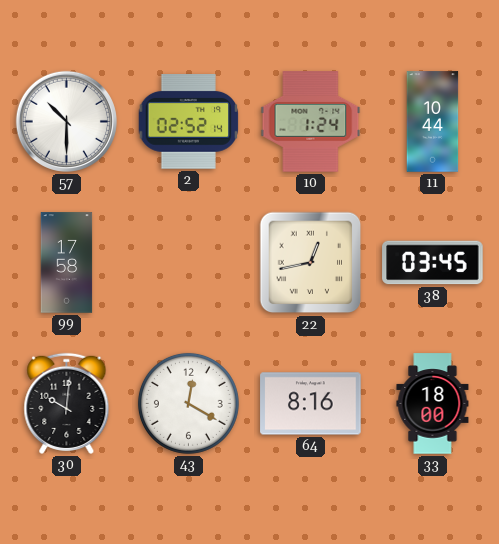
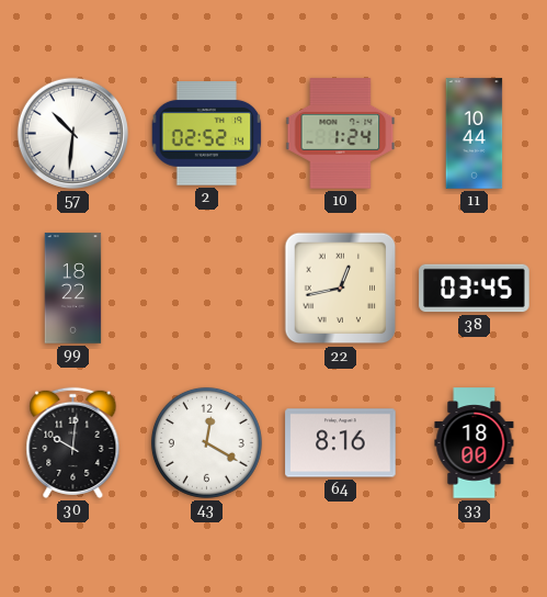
57: 10:30 -> 10:31 (72, 133)
99: 17:58 -> 18:22 (73, 289)
